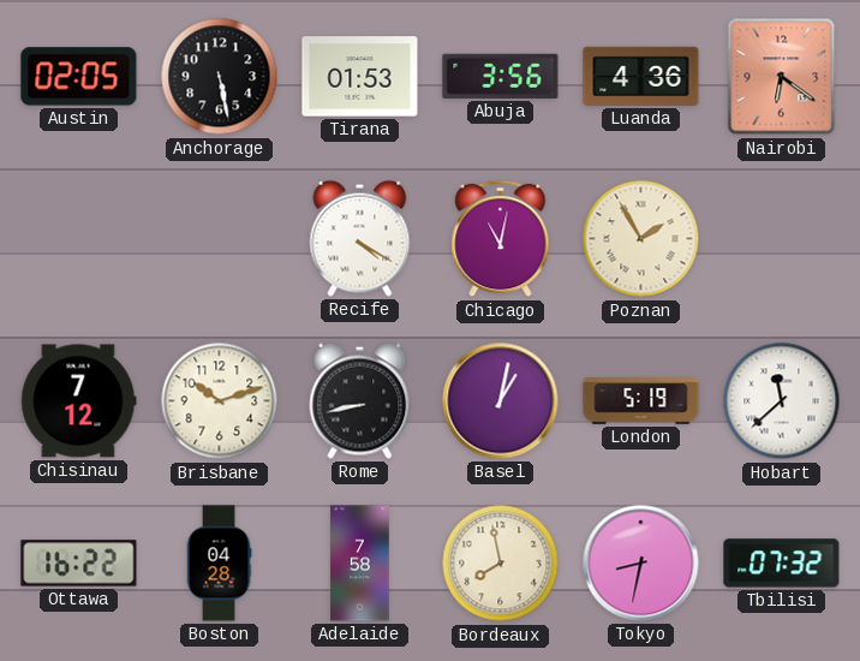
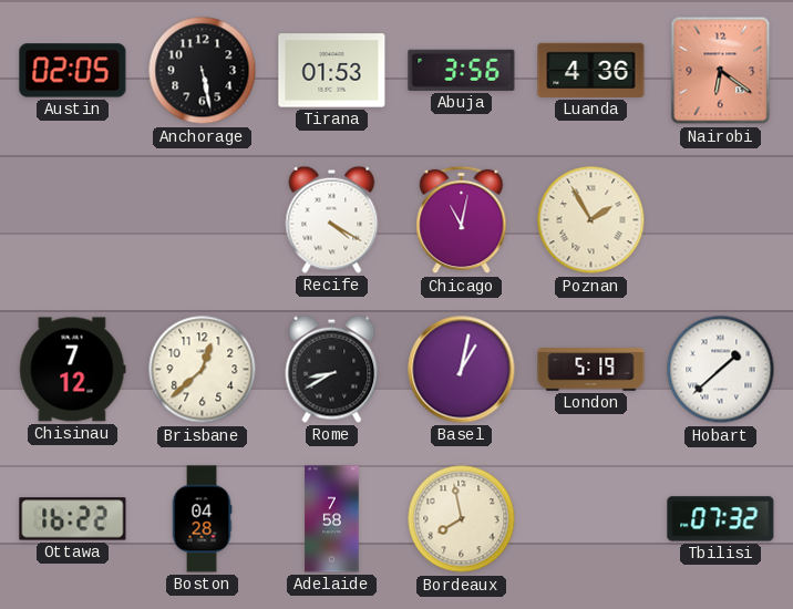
Brisbane: 10:12 -> 12:38 (203, 370)
Rome: 8:43 -> 8:40 (332, 369)
Hobart: 11:38 -> 1:38 (721, 370)
Tokyo: 8:32 -> none (641, 564)
